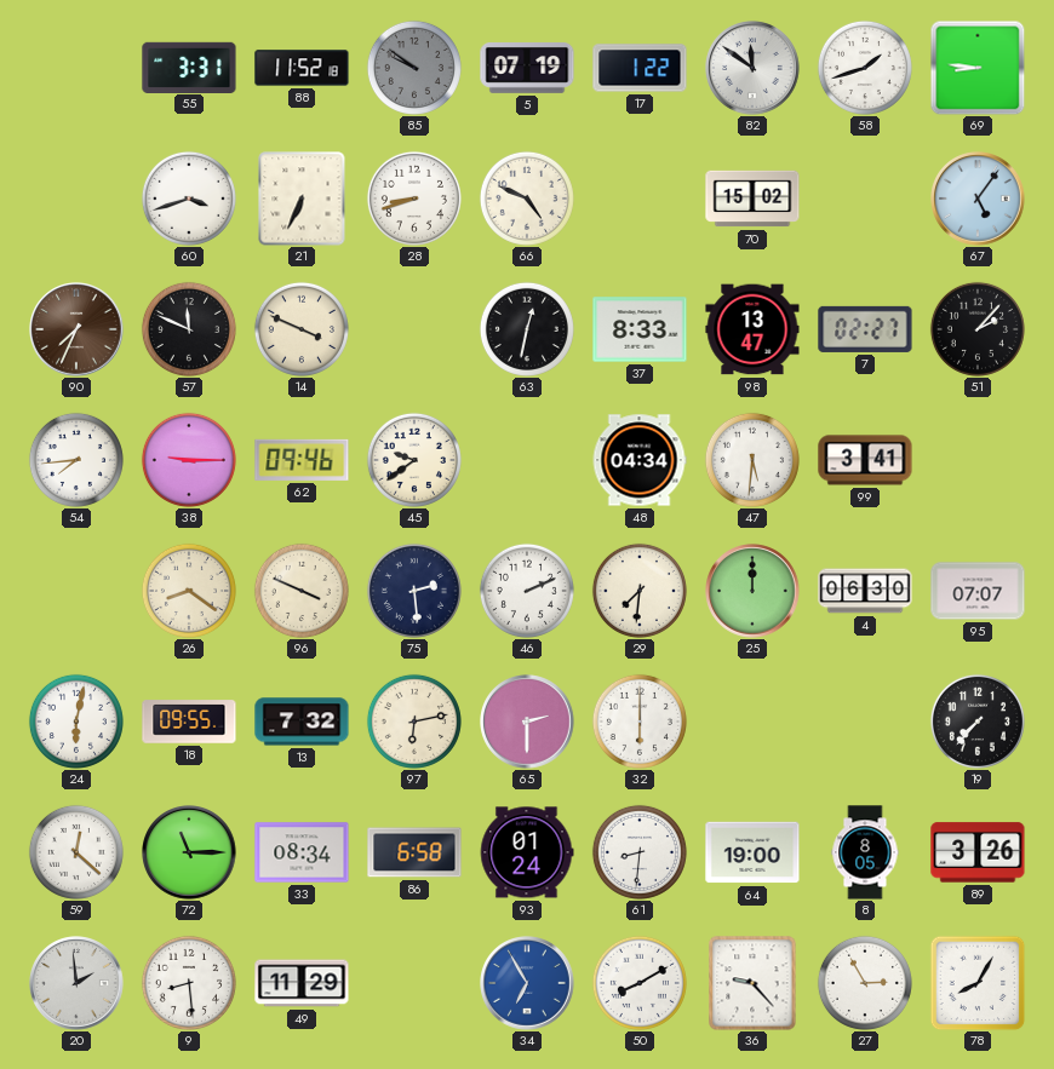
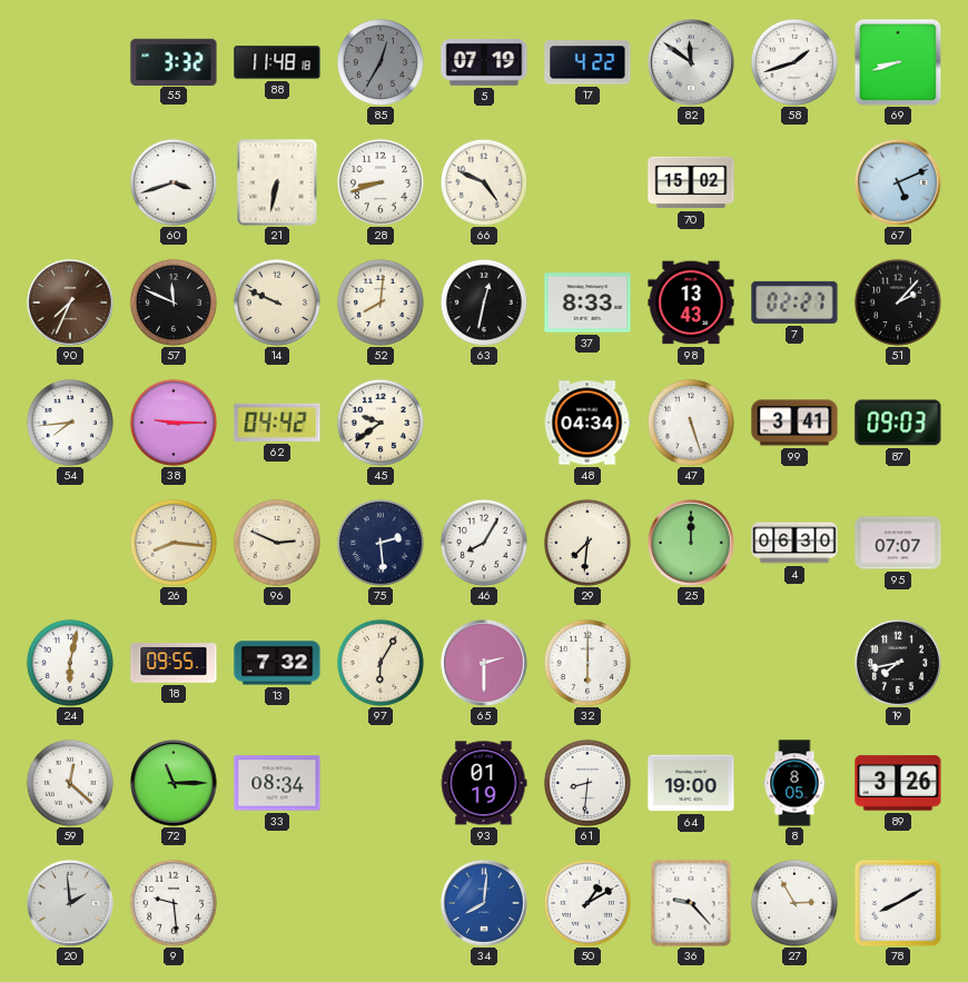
55: 3:31 -> 3:32 (174, 61)
88: 11:52 -> 11:48 (277, 62)
85: 9:51 -> 12:35 (381, 62)
17: 1:22 -> 4:22 (587, 62)
69: 8:46 -> 8:42 (898, 62)
21: 6:34 -> 6:32 (277, 182)
67: 5:06 -> 5:11 (898, 182)
14: 3:49 -> 9:49 (277, 302)
52: none -> 8:01 (381, 302)
98: 13:47 -> 13:43 (691, 302)
62: 09:46 -> 04:42 (277, 423)
47: 5:31 -> 5:27 (691, 423)
87: none -> 09:03 (898, 423)
26: 8:21 -> 8:16 (174, 543)
96: 3:49 -> 2:49 (277, 543)
46: 2:11 -> 8:05 (484, 543)
97: 6:13 -> 6:05 (381, 663)
19: 7:37 -> 7:43 (898, 663)
86: 6:58 -> none (414, 852)
93: 01:24 -> 01:19 (484, 783)
9: 8:29 -> 9:29 (174, 903)
49: 11:29 -> none (302, 983)
34: 6:55 -> 8:01 (484, 903)
50: 8:10 -> 1:10 (587, 903)
78: 8:05 -> 8:10 (898, 903)
